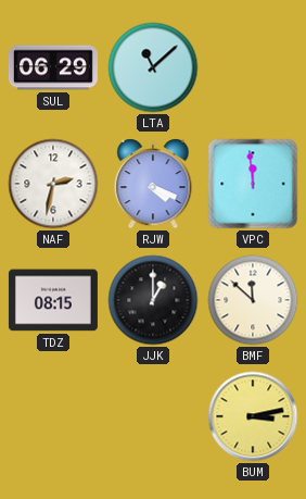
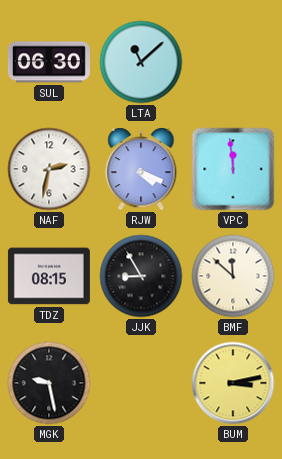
SUL: 06:29 -> 06:30 (49, 62)
JJK: 1:00 -> 8:55 (141, 276)
MGK: none -> 9:28 (49, 383)
